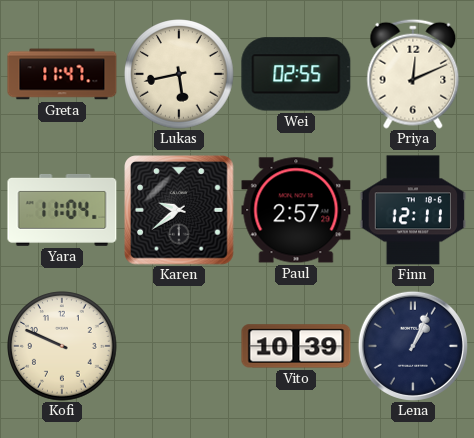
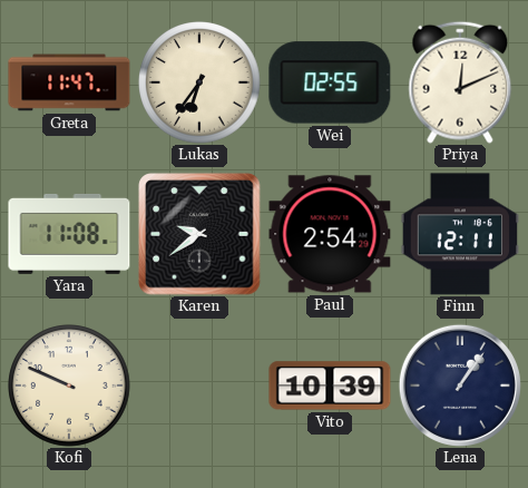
Lukas: 5:43 -> 6:36 (199, 82)
Yara: 11:04 -> 11:08 (69, 234)
Paul: 2:57 -> 2:54 (330, 234)
Lena: 1:04 -> 1:06 (460, 385)
